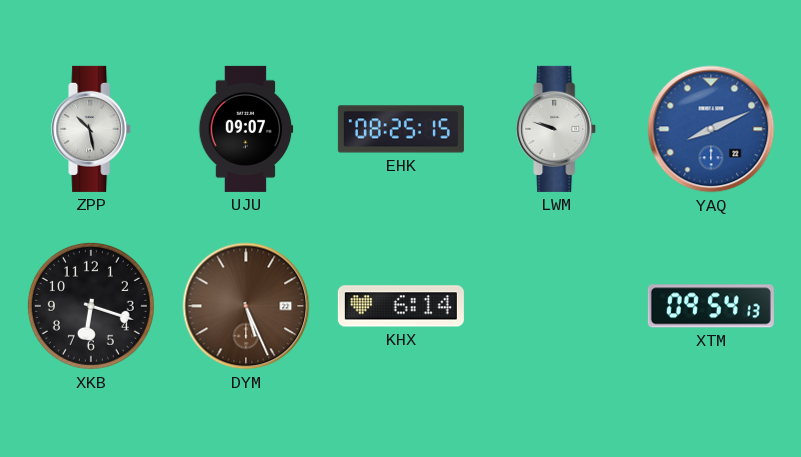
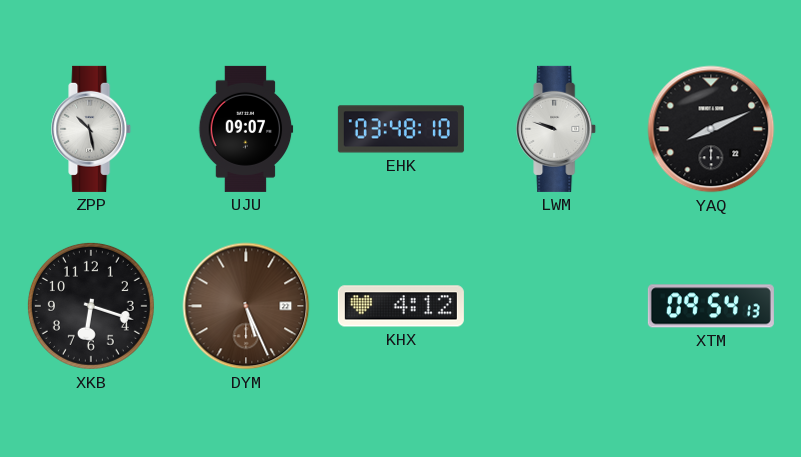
EHK: 08:25 -> 03:48 (401, 129)
YAQ dial: blue -> black (711, 129)
KHX: 6:14 -> 4:12 (401, 306)
